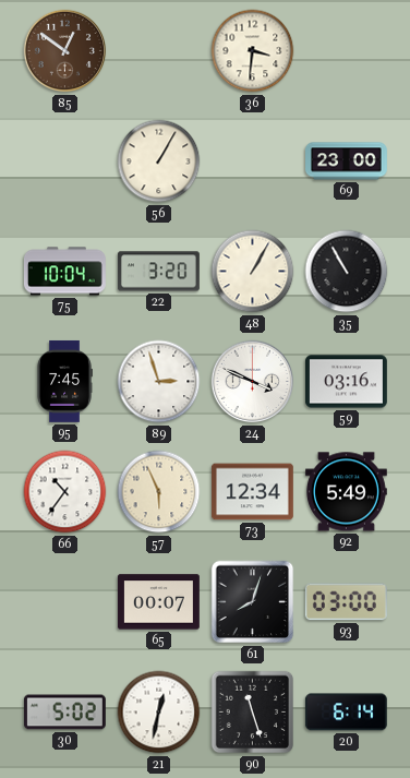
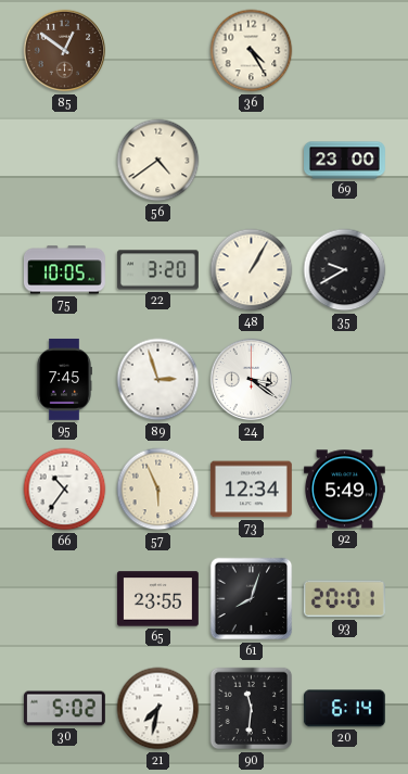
36: 3:31 -> 4:25 (252, 51)
56: 1:05 -> 4:39 (158, 161)
75: 10:04 -> 10:05 (64, 270)
35: 10:55 -> 9:40 (345, 270)
24: 3:49 -> 3:21 (252, 380)
59: 03:16 -> none (346, 382)
65: 00:07 -> 23:55 (157, 599)
93: 03:00 -> 20:01 (344, 599)
21: 12:32 -> 7:32 (158, 709)
90: 11:27 -> 11:31 (252, 709)
